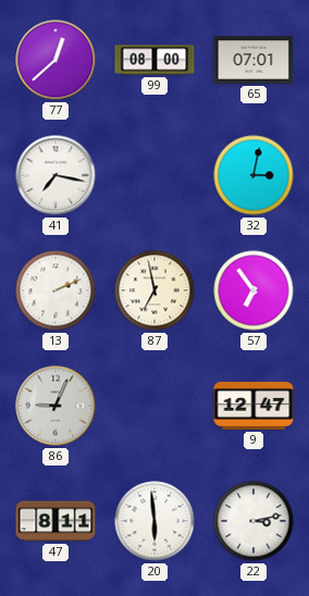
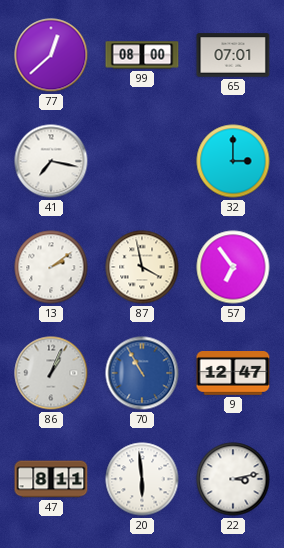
32: 3:02 -> 3:00 (233, 161)
13: 2:11 -> 2:09 (51, 267)
87: 6:58 -> 3:58 (142, 267)
86: 9:04 -> 1:04 (51, 373)
70: none -> 10:55 (142, 373)
